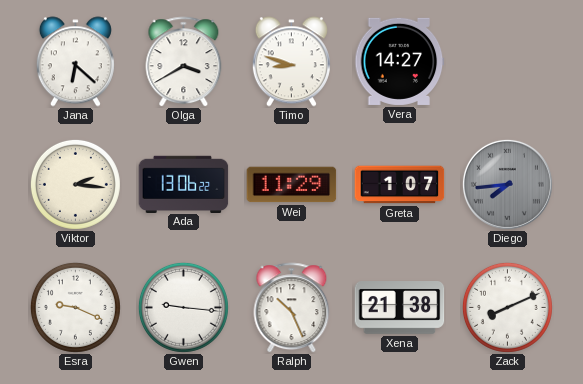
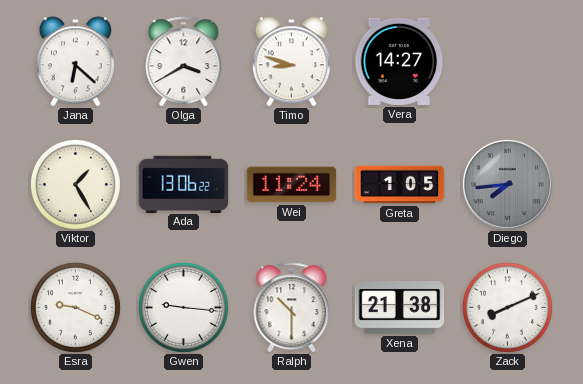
Viktor: 2:16 -> 1:25 (75, 184)
Wei: 11:29 -> 11:24 (292, 185)
Greta: 1:07 -> 1:05 (400, 185)
Ralph: 10:26 -> 10:30 (292, 308)
